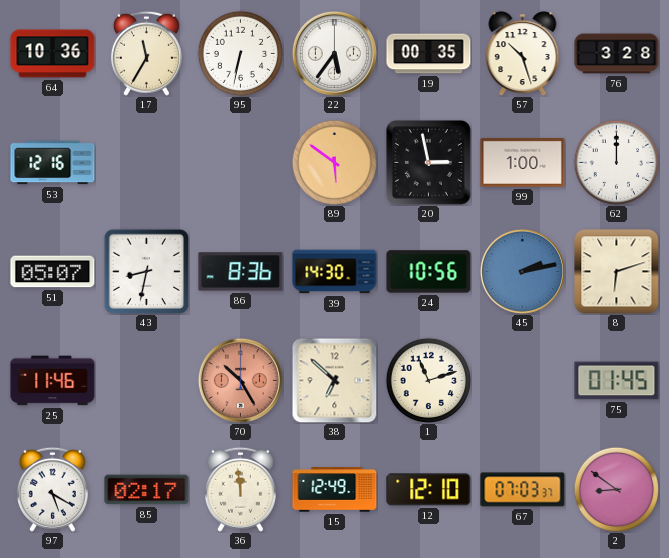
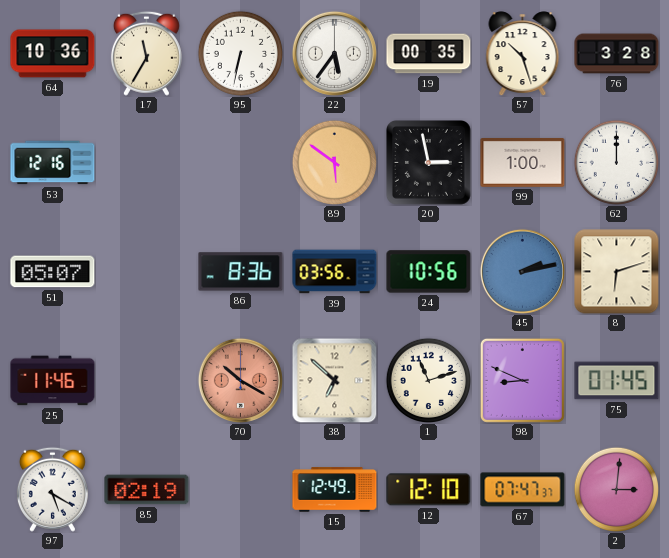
43: 8:32 -> none (146, 271)
39: 14:30 -> 03:56 (335, 272)
70: 10:25 -> 10:20 (240, 380)
98: none -> 8:49 (522, 380)
85: 02:17 -> 02:19 (147, 490)
36: 11:59 -> none (240, 489)
67: 07:03 -> 07:47 (523, 490)
2: 8:51 -> 3:01 (616, 489)
